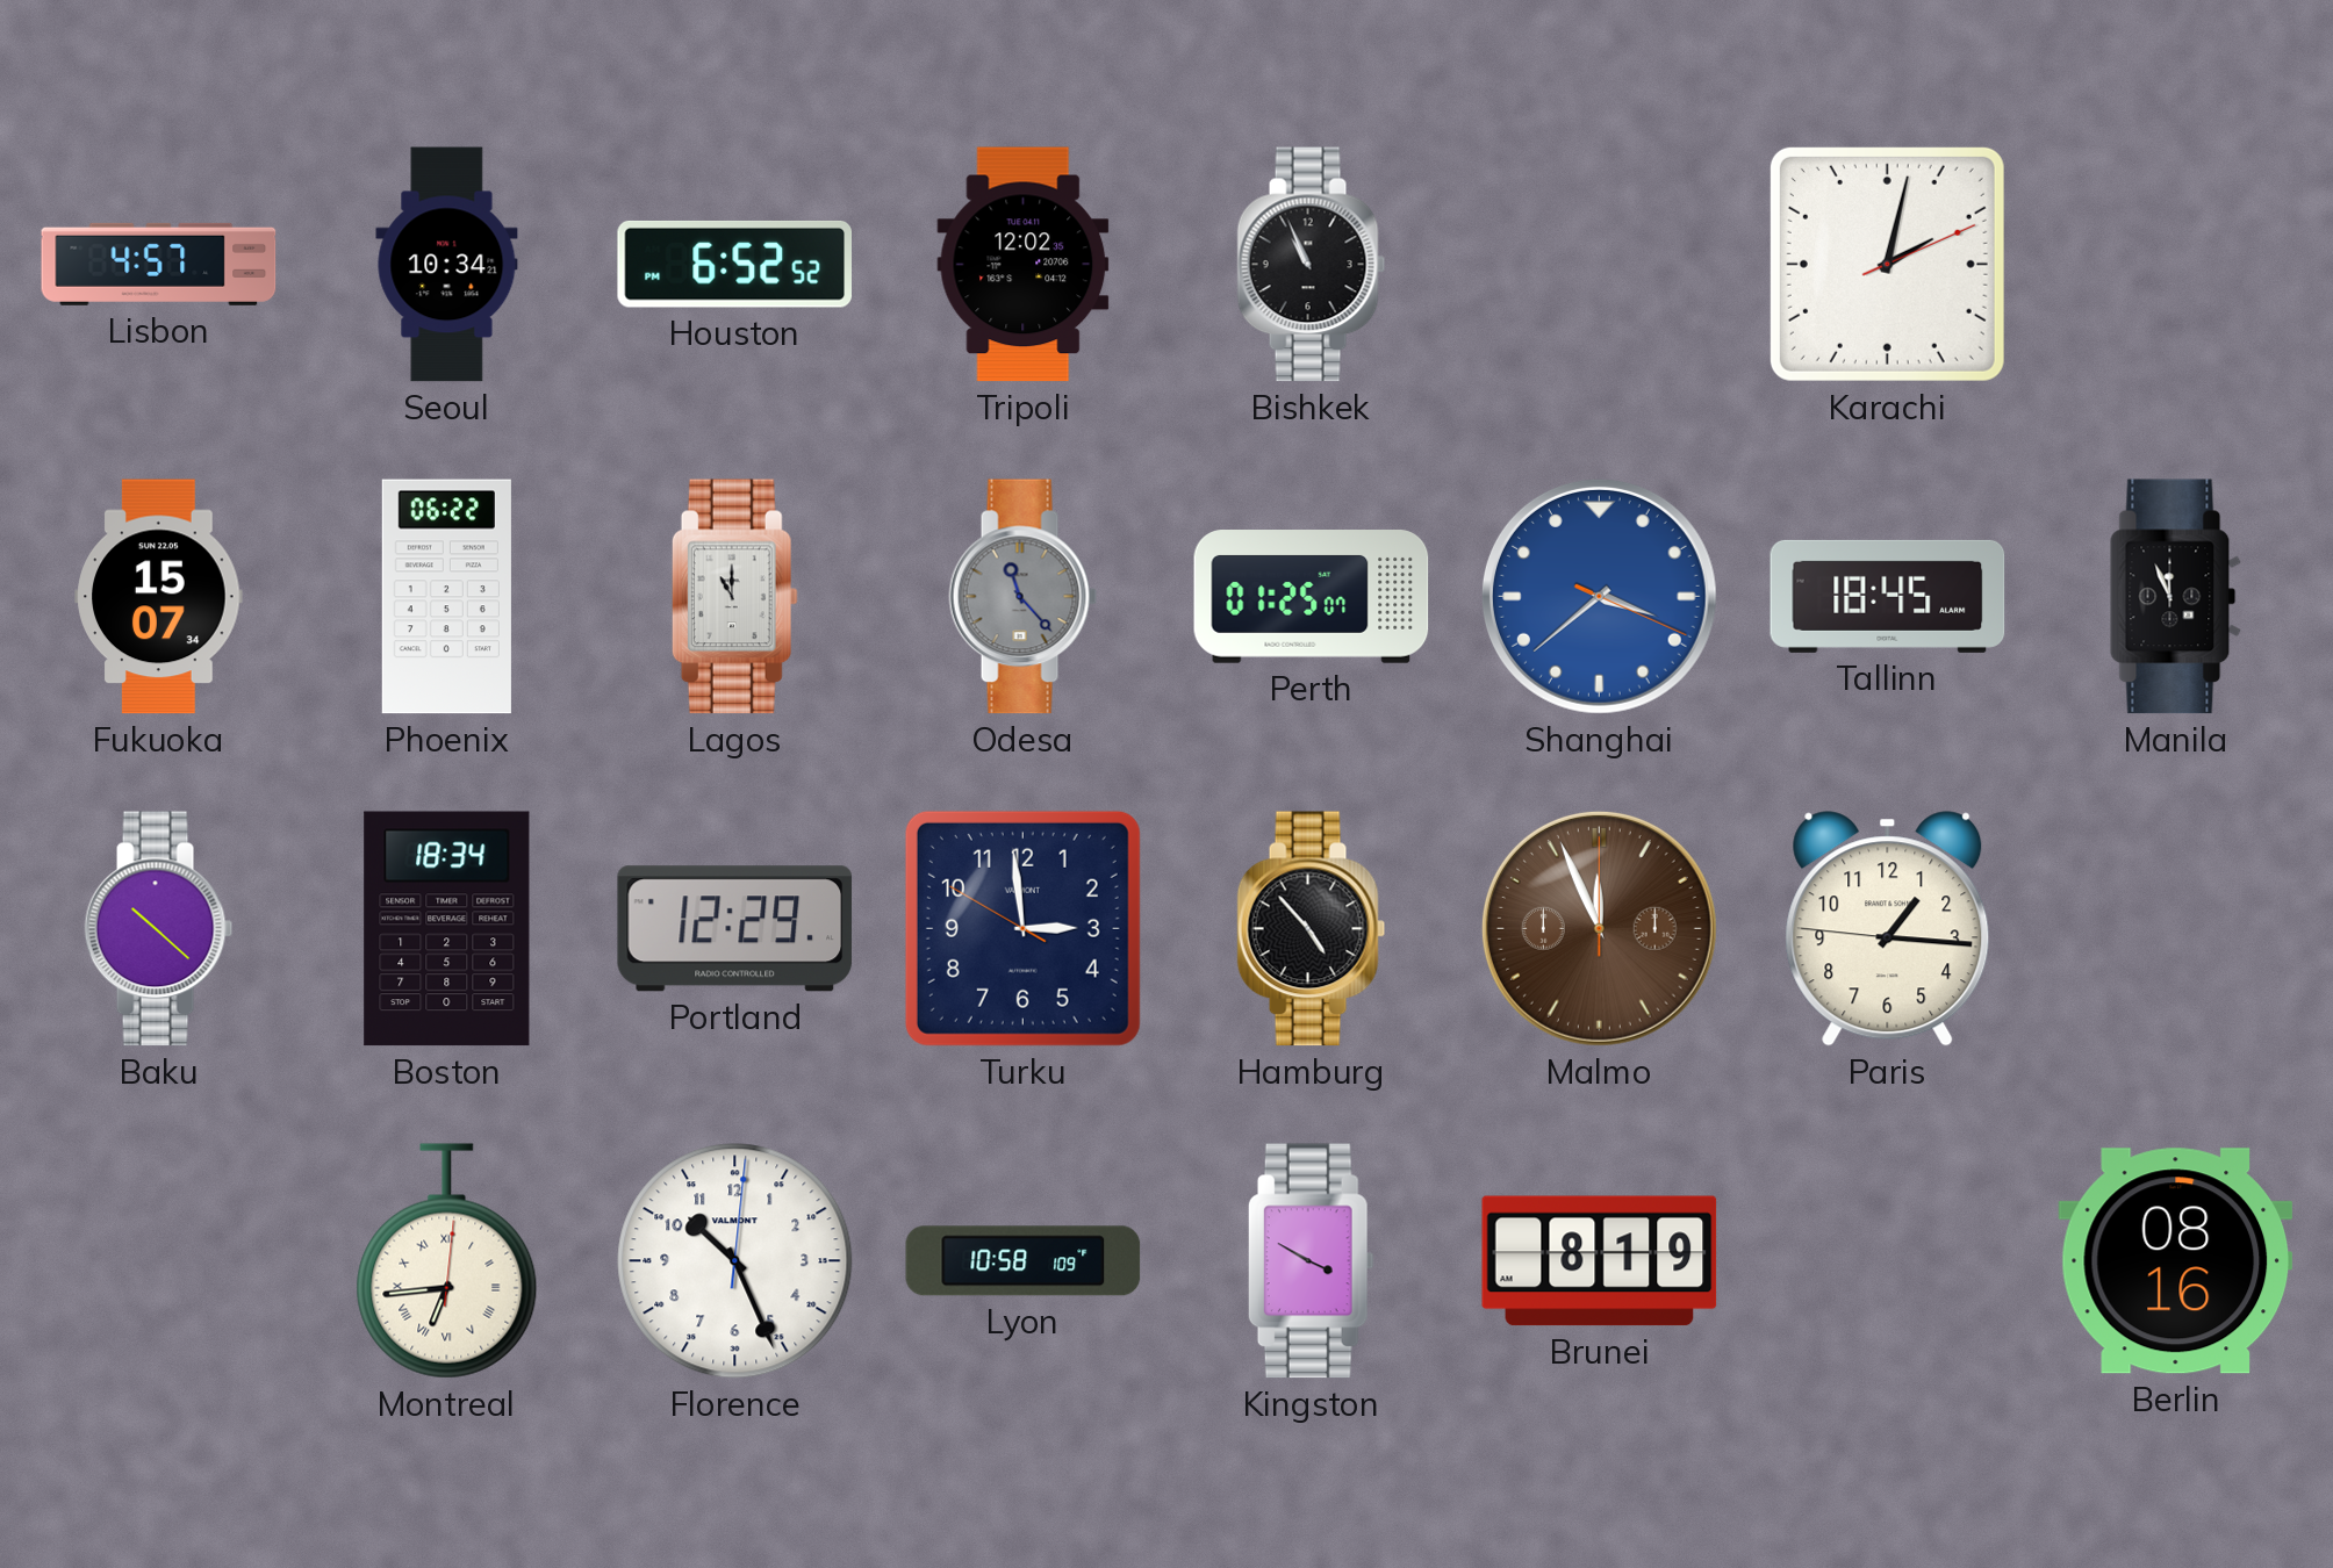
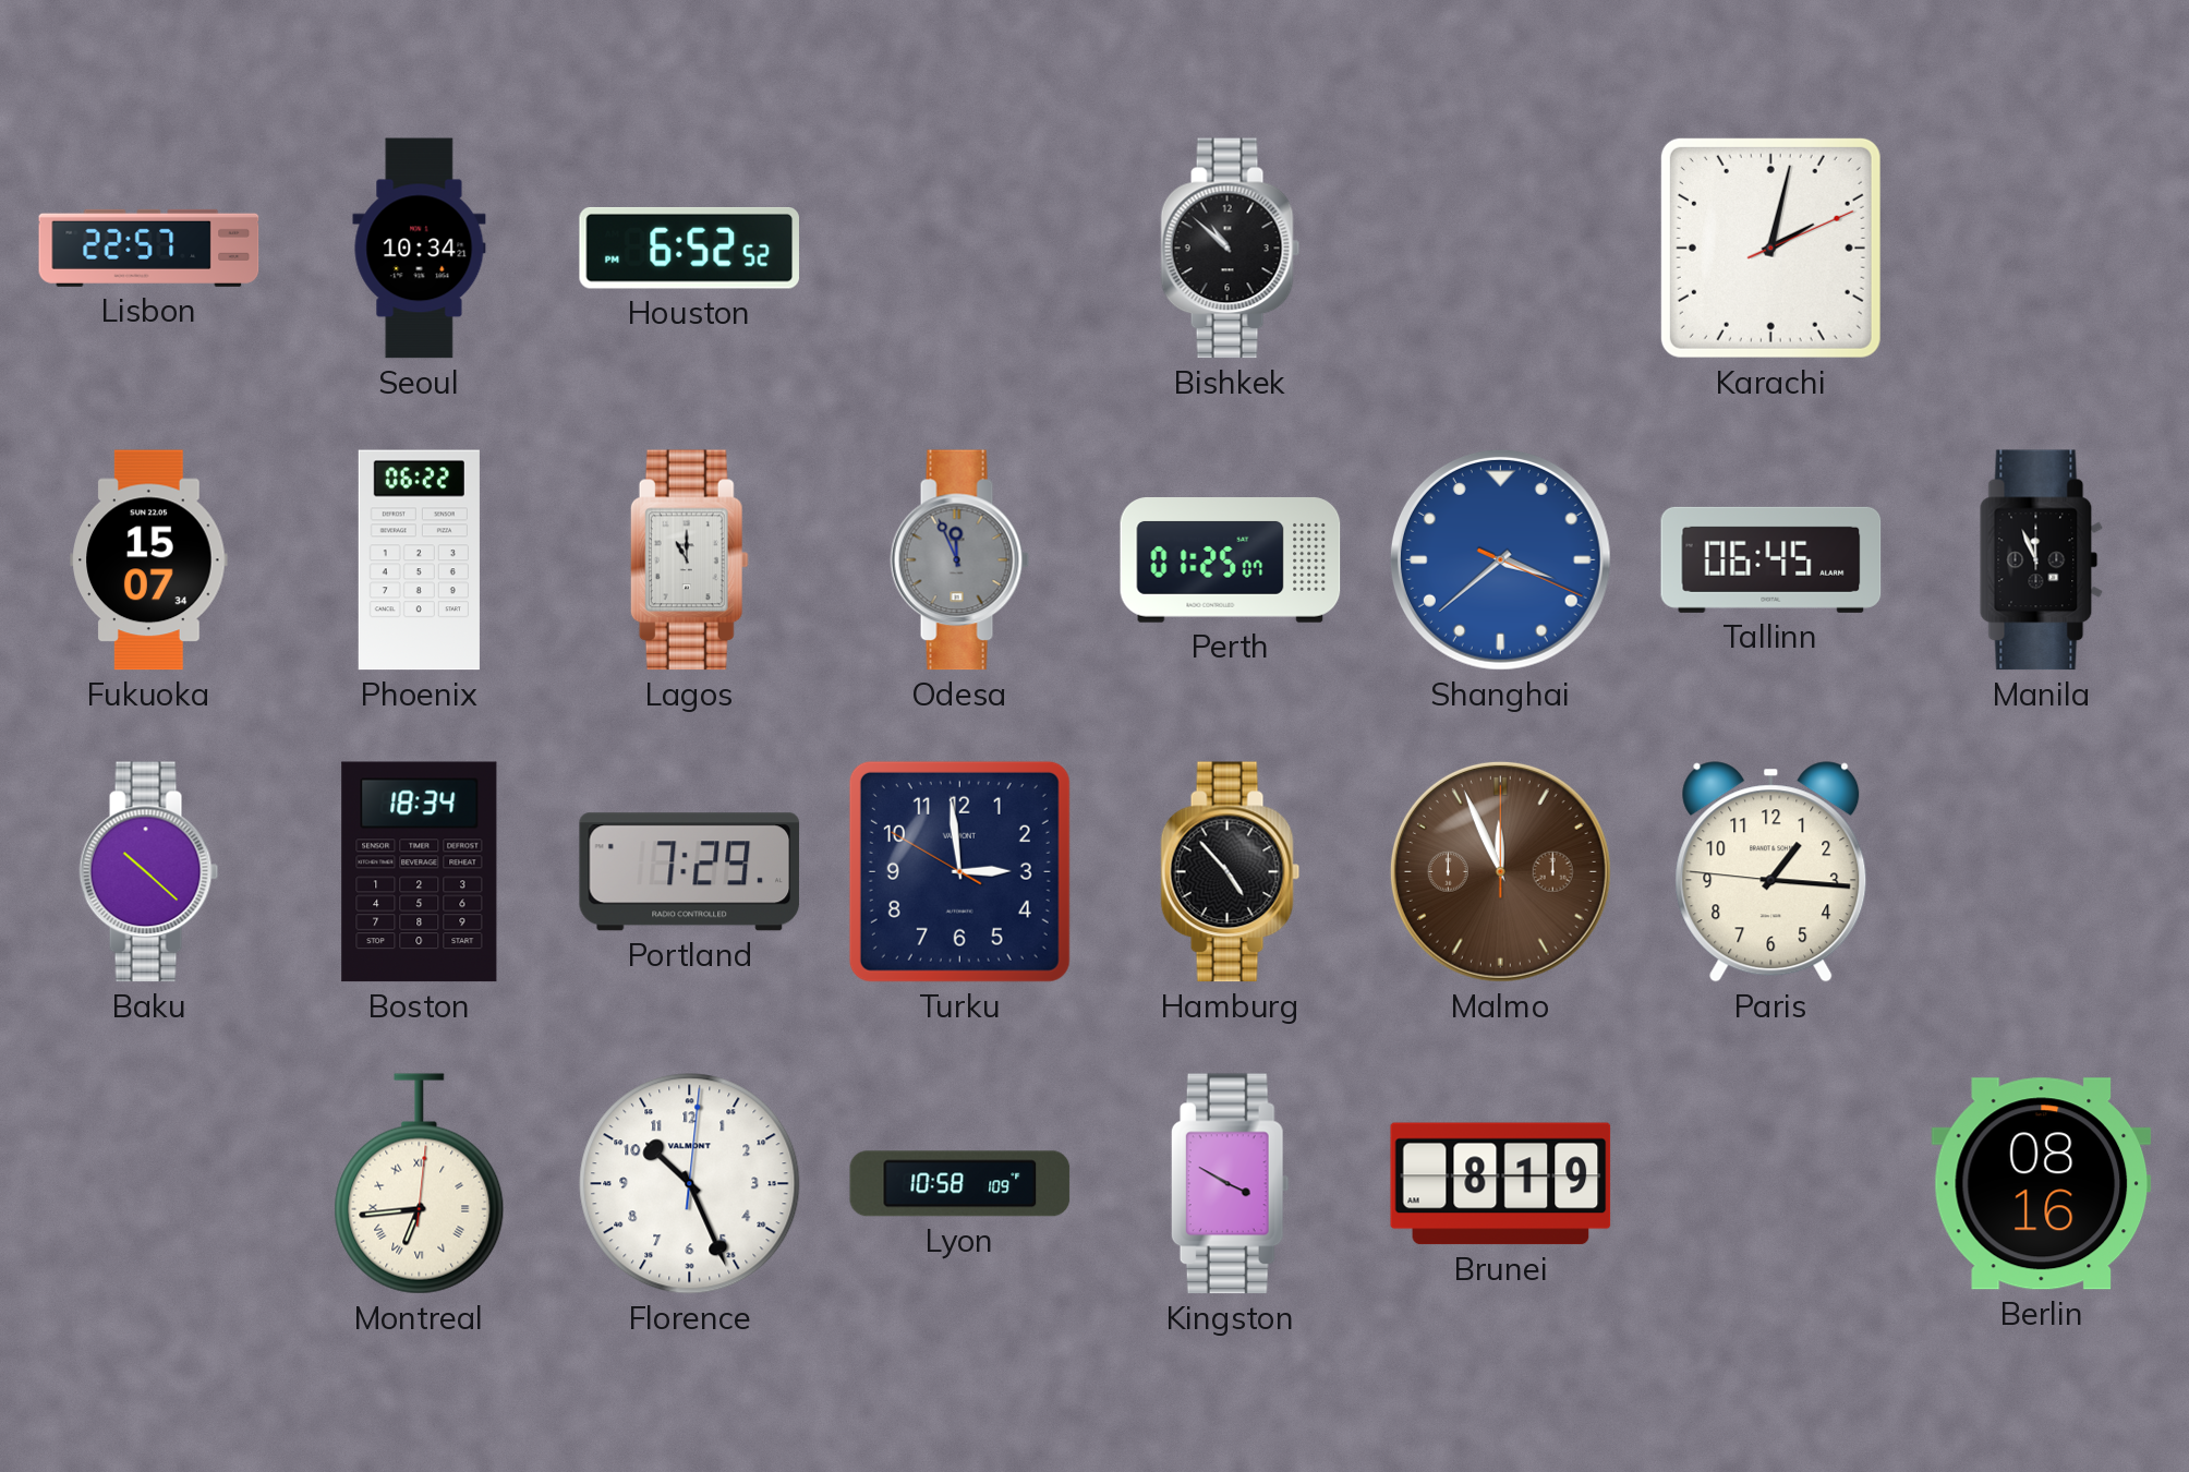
Lisbon: 4:57 -> 22:57 (149, 248)
Tripoli: 12:02 -> none (1024, 265)
Bishkek: 10:56 -> 10:52 (1231, 249)
Odesa: 11:23 -> 11:56 (960, 560)
Tallinn: 18:45 -> 06:45 (1771, 559)
Portland: 12:29 -> 7:29 (690, 872)
